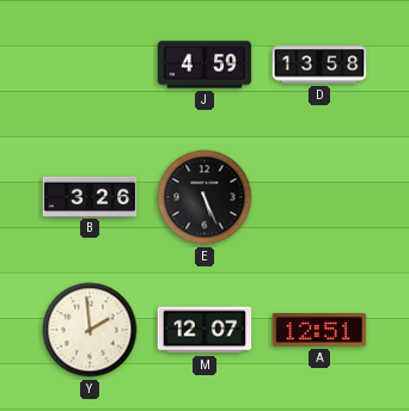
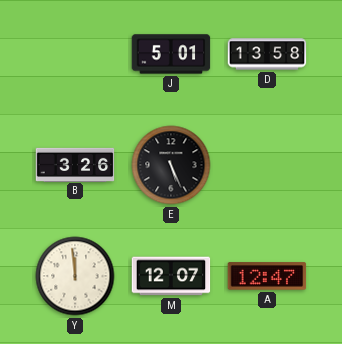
J: 4:59 -> 5:01 (171, 54)
Y: 1:59 -> 11:59 (75, 276)
A: 12:51 -> 12:47 (267, 276)
